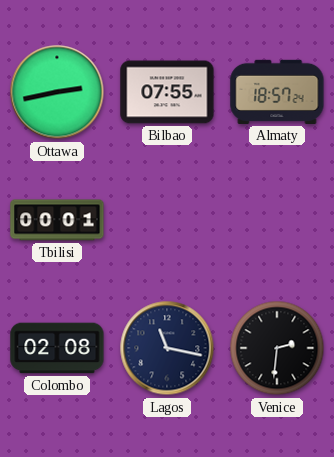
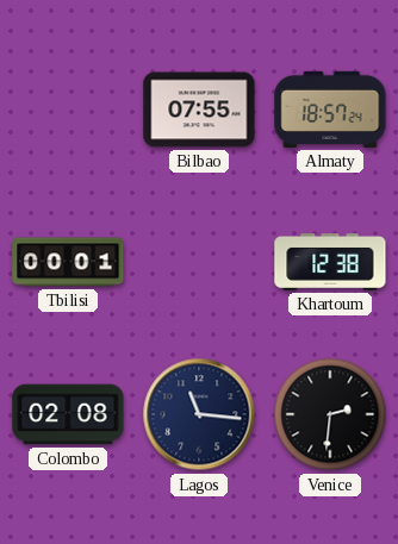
Ottawa: 2:43 -> none (57, 92)
Khartoum: none -> 12:38 (330, 262)
Lagos: 11:17 -> 11:16 (199, 414)
